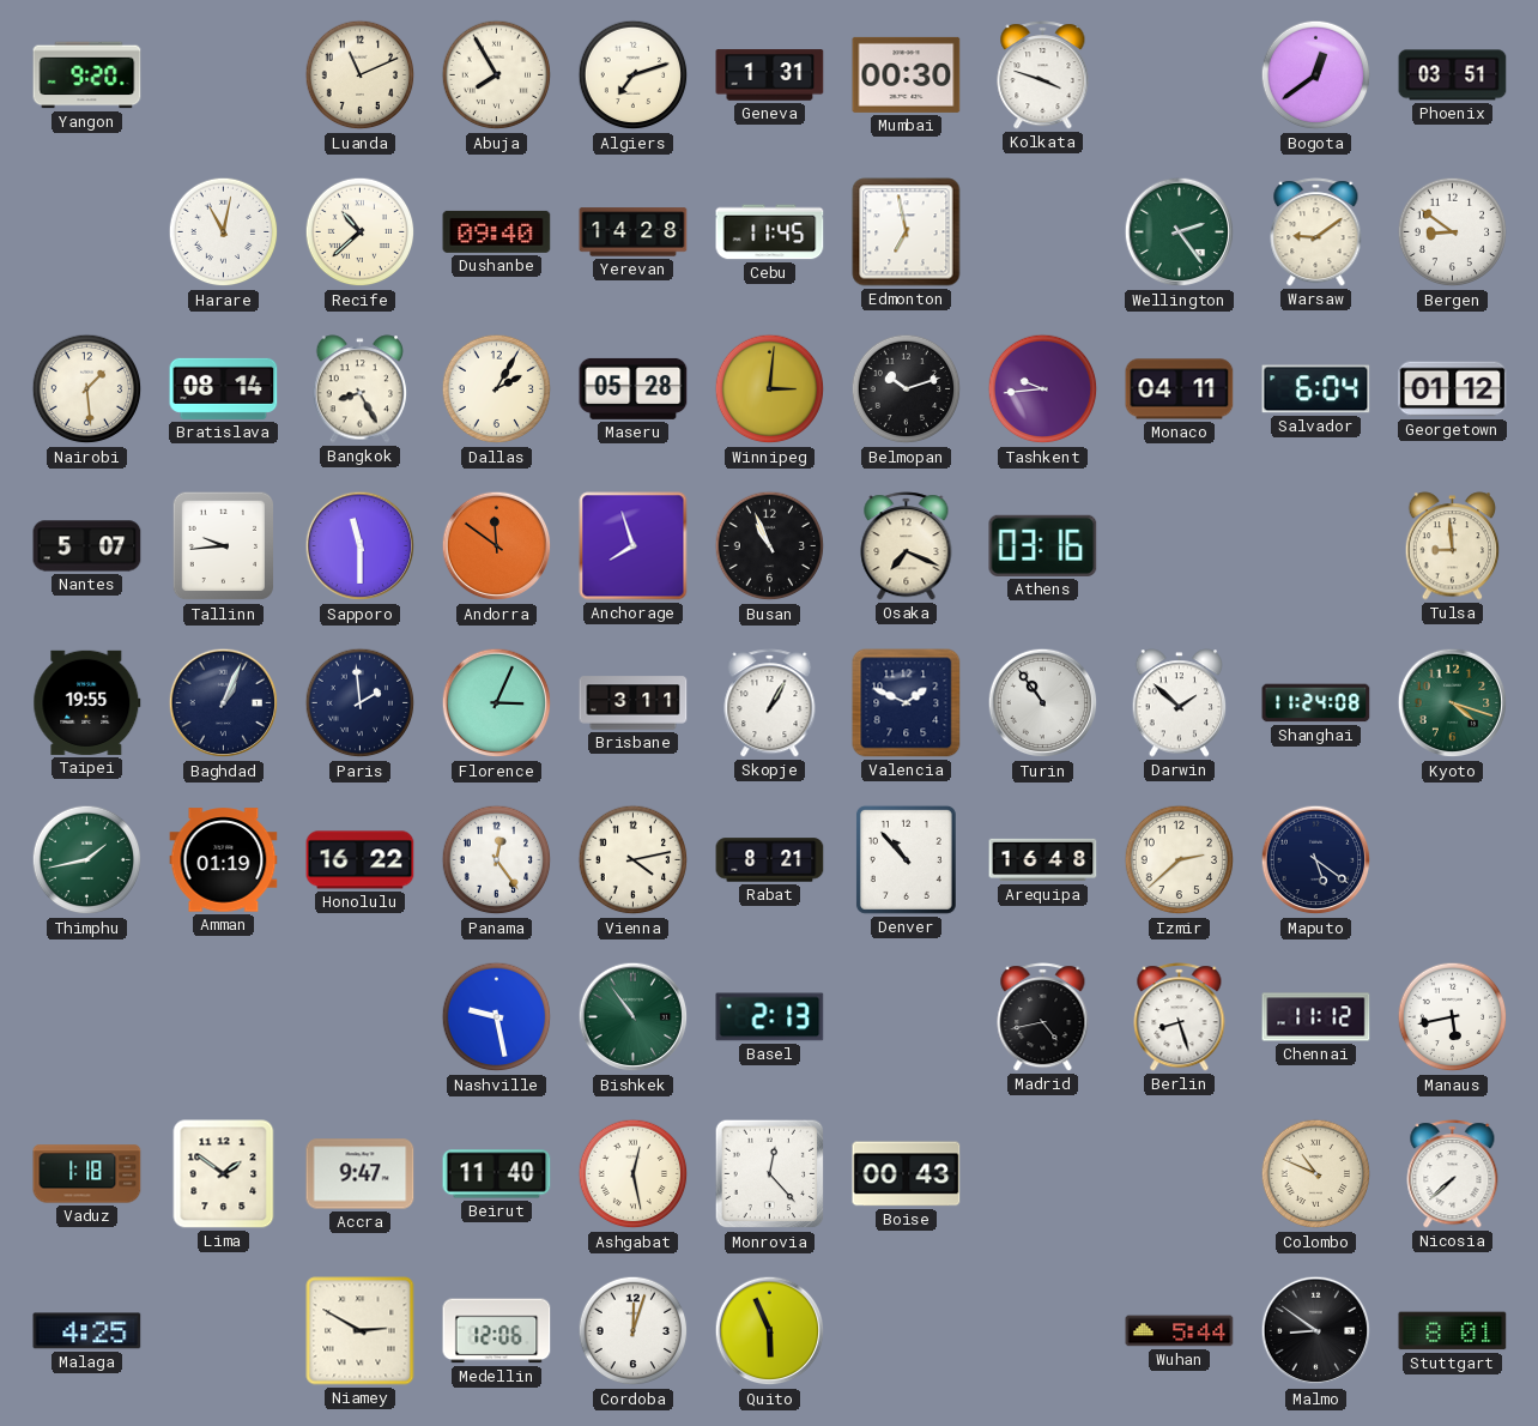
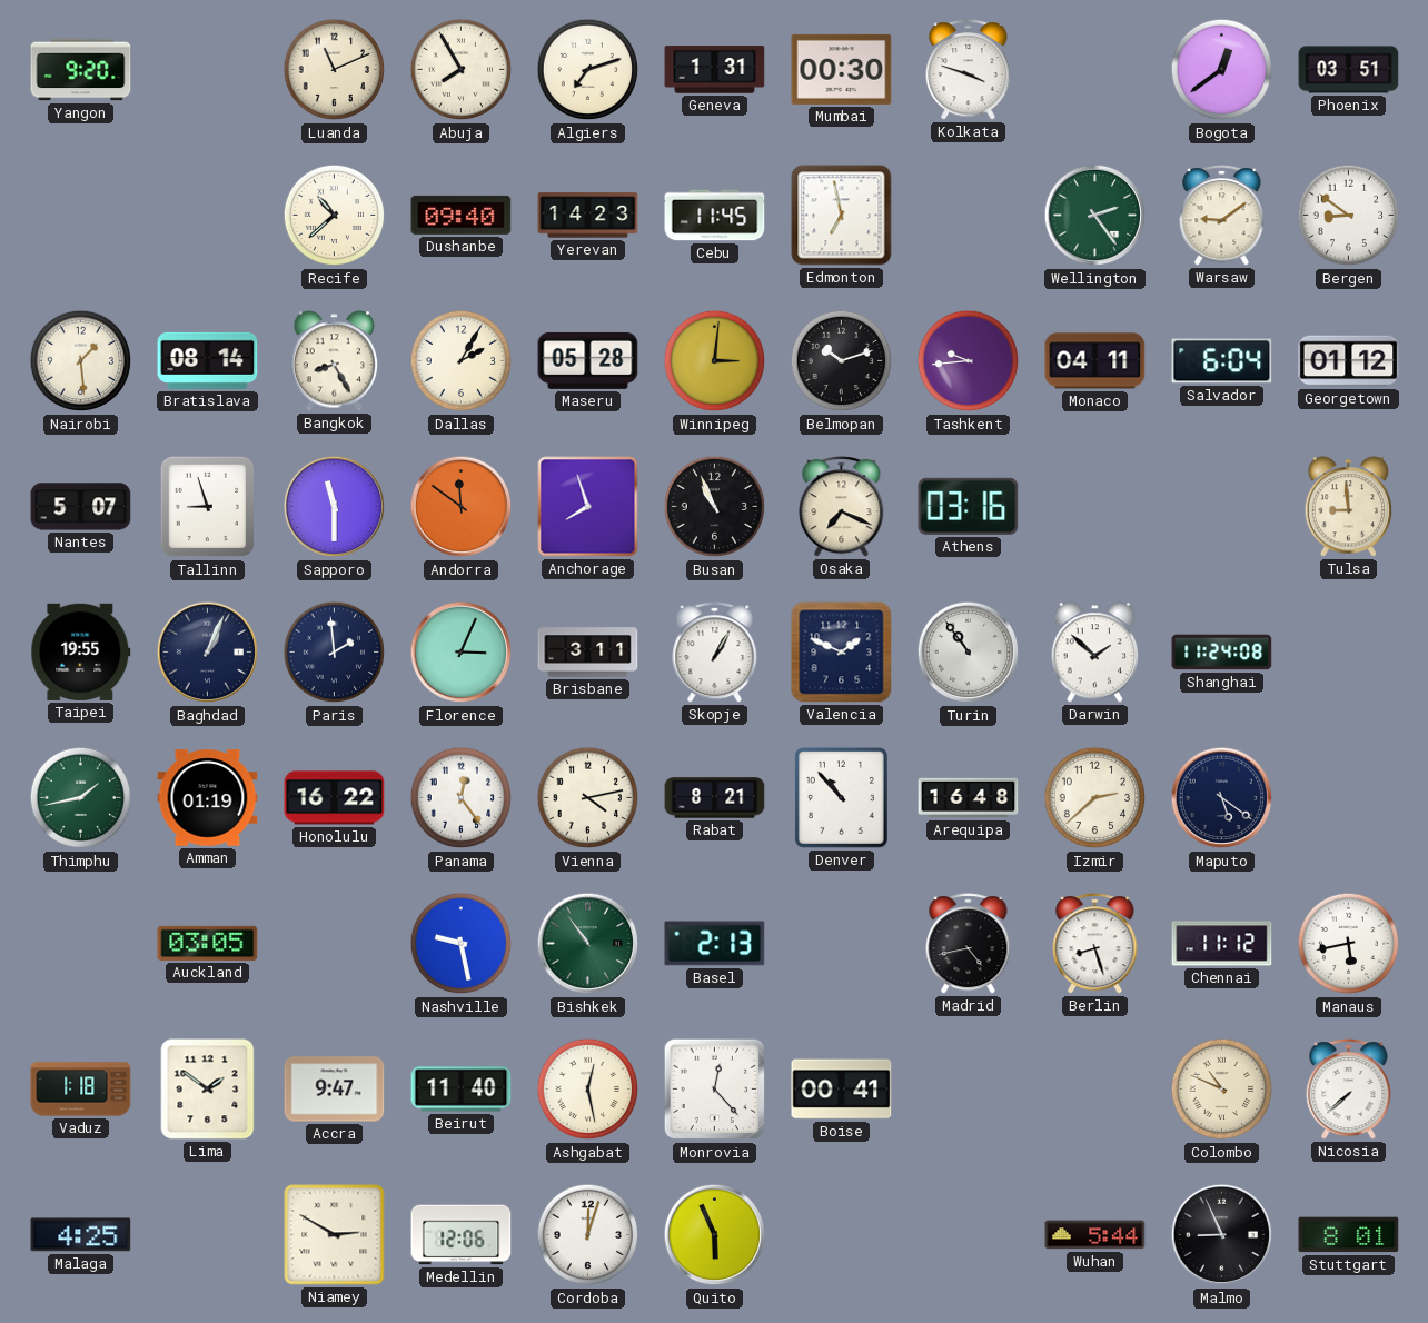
Harare: 11:02 -> none (224, 232)
Yerevan: 14:28 -> 14:23 (588, 216)
Tallinn: 9:44 -> 8:57 (208, 507)
Kyoto: 4:18 -> none (1453, 703)
Auckland: none -> 03:05 (208, 943)
Boise: 00:43 -> 00:41 (842, 1090)
Malmo: 8:51 -> 8:56 (1222, 1235)
